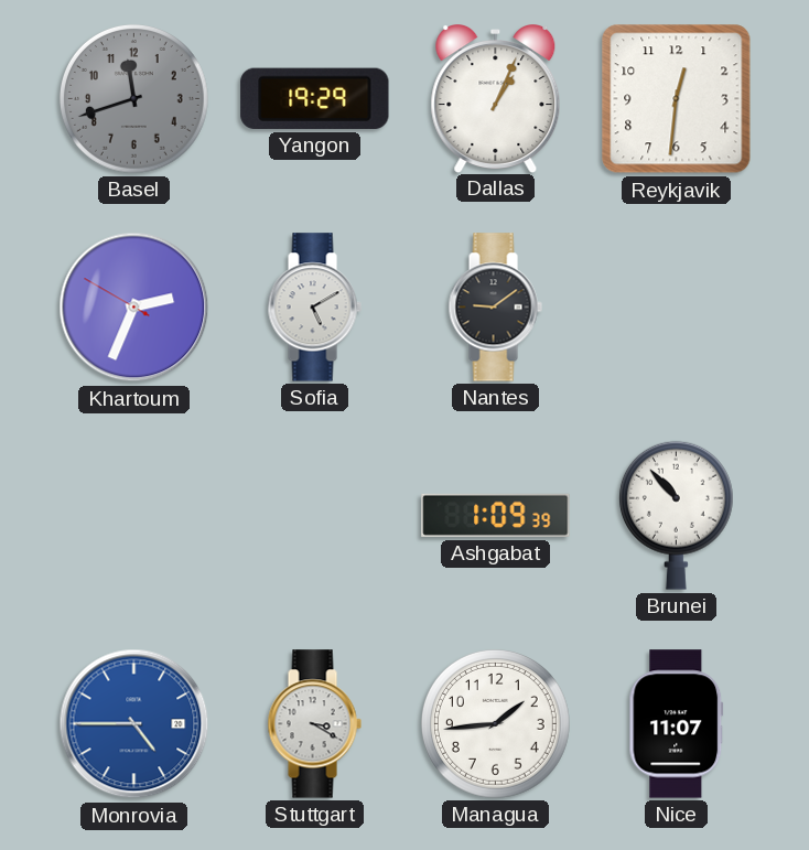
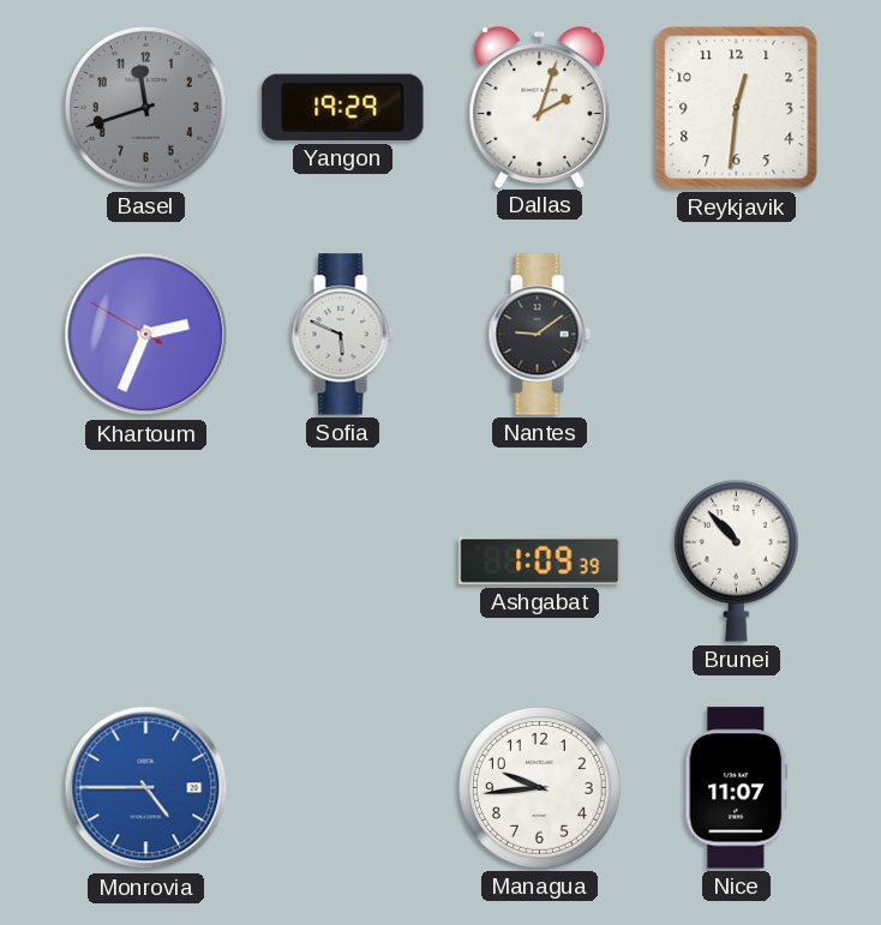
Dallas: 1:04 -> 2:03 (540, 108)
Sofia: 5:10 -> 5:49 (342, 335)
Stuttgart: 3:20 -> none (314, 724)
Managua: 1:44 -> 9:44 (539, 787)
